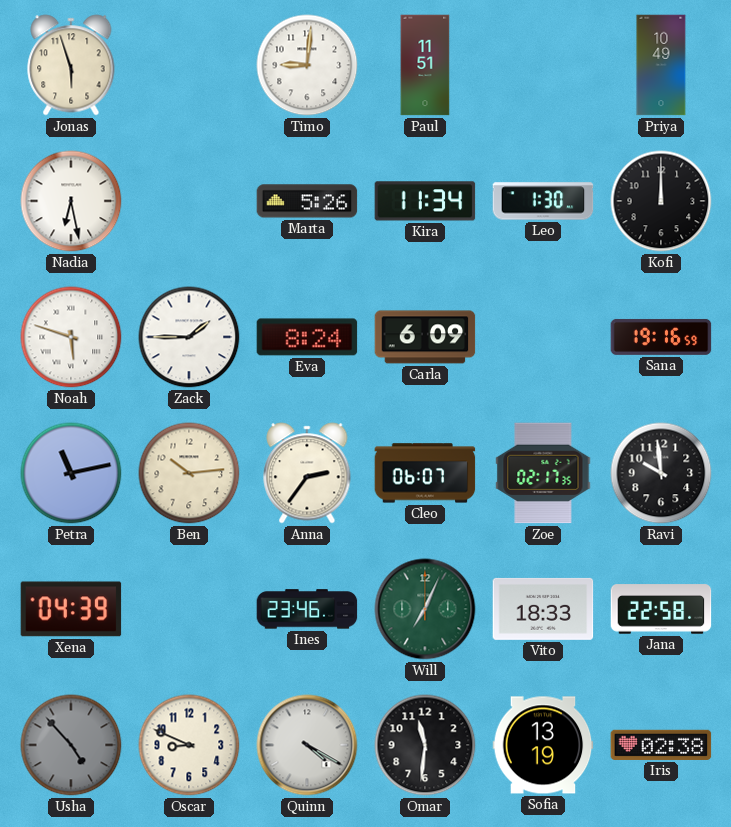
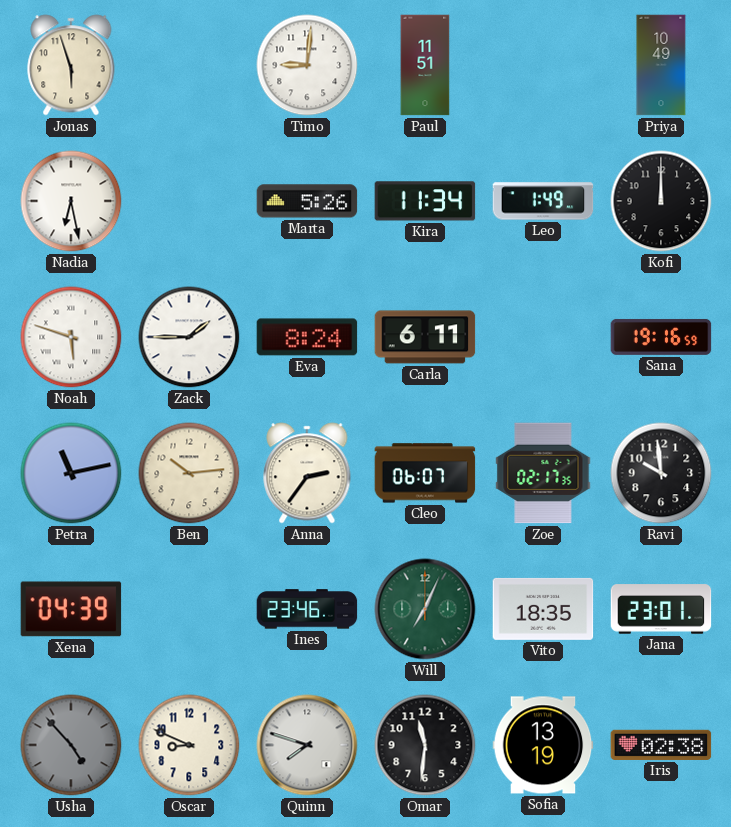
Leo: 1:30 -> 1:49 (543, 201)
Carla: 6:09 -> 6:11 (425, 337)
Vito: 18:33 -> 18:35 (543, 609)
Jana: 22:58 -> 23:01 (661, 609)
Quinn: 4:20 -> 7:48 (307, 745)
